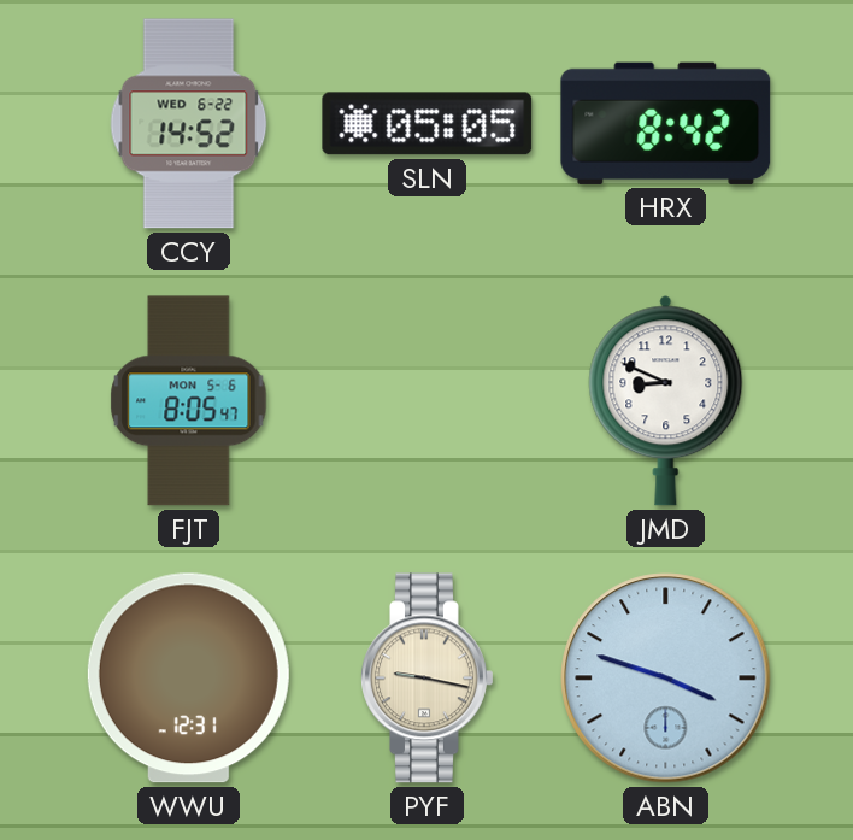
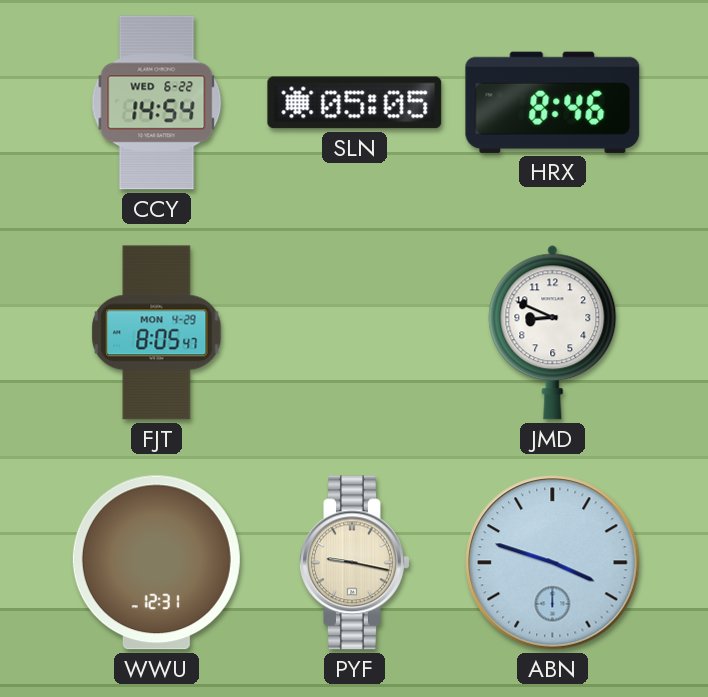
CCY: 14:52 -> 14:54 (157, 103)
HRX: 8:42 -> 8:46 (553, 102)
FJT date: MON 5-6 -> MON 4-29 (157, 333)
